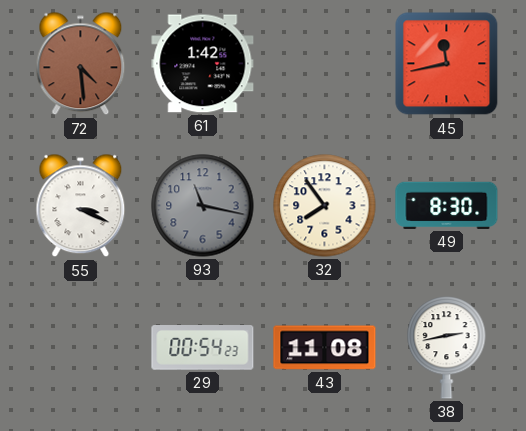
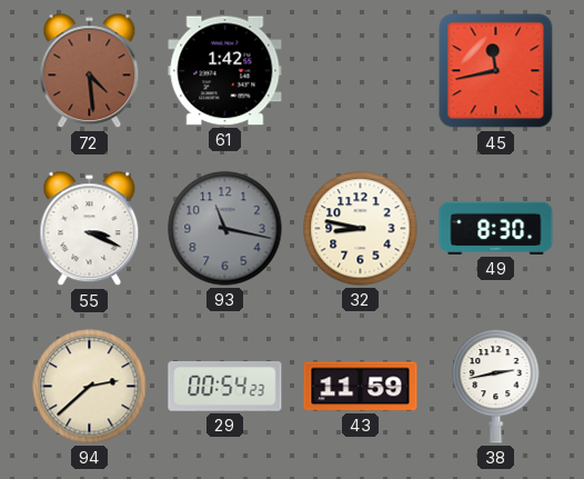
32: 7:54 -> 8:47 (361, 229)
94: none -> 2:38 (90, 387)
43: 11:08 -> 11:59 (361, 387)
